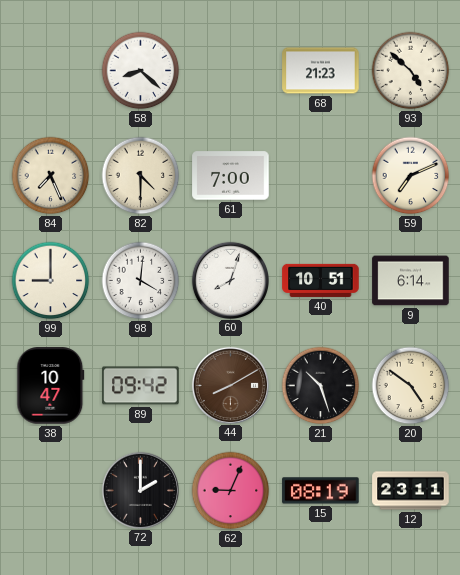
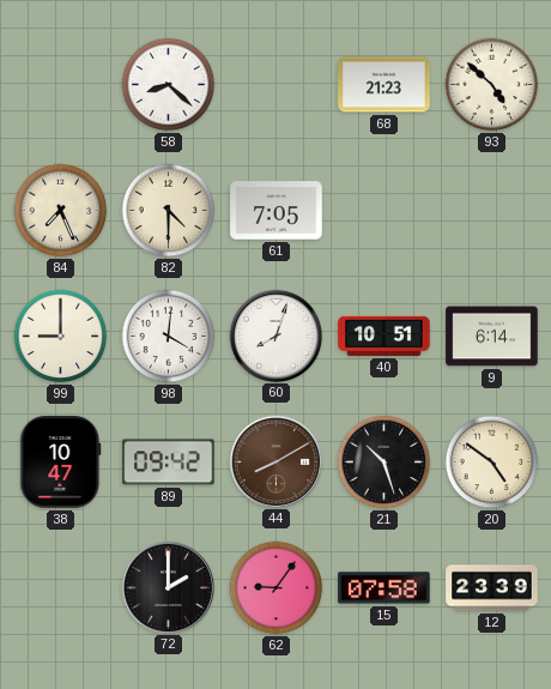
61: 7:00 -> 7:05 (277, 211)
59: 7:11 -> none (411, 176)
62: 9:04 -> 9:06 (277, 588)
15: 08:19 -> 07:58 (385, 588)
12: 23:11 -> 23:39 (492, 588)
